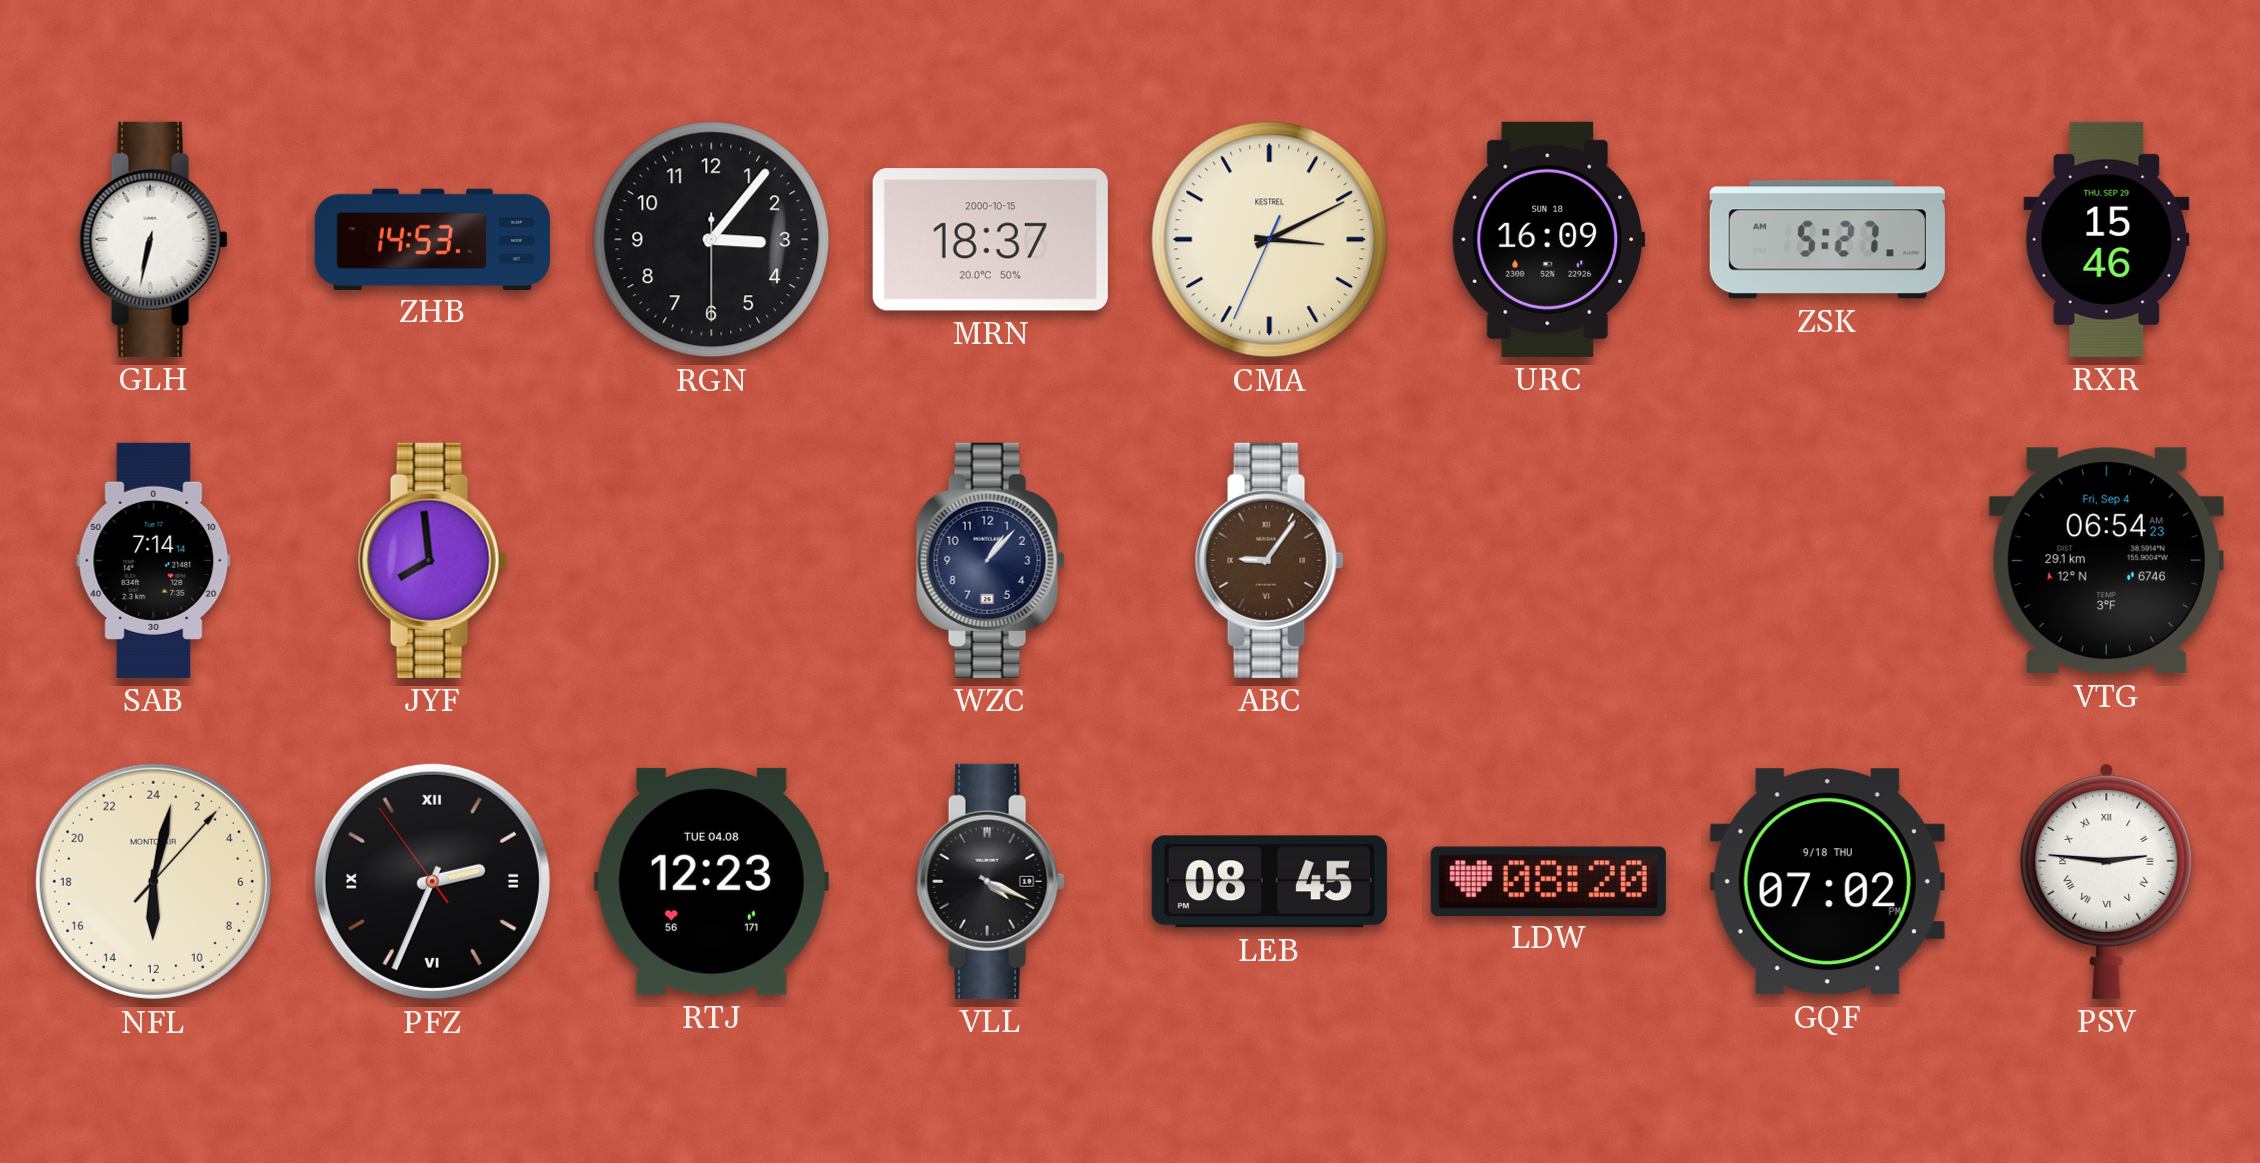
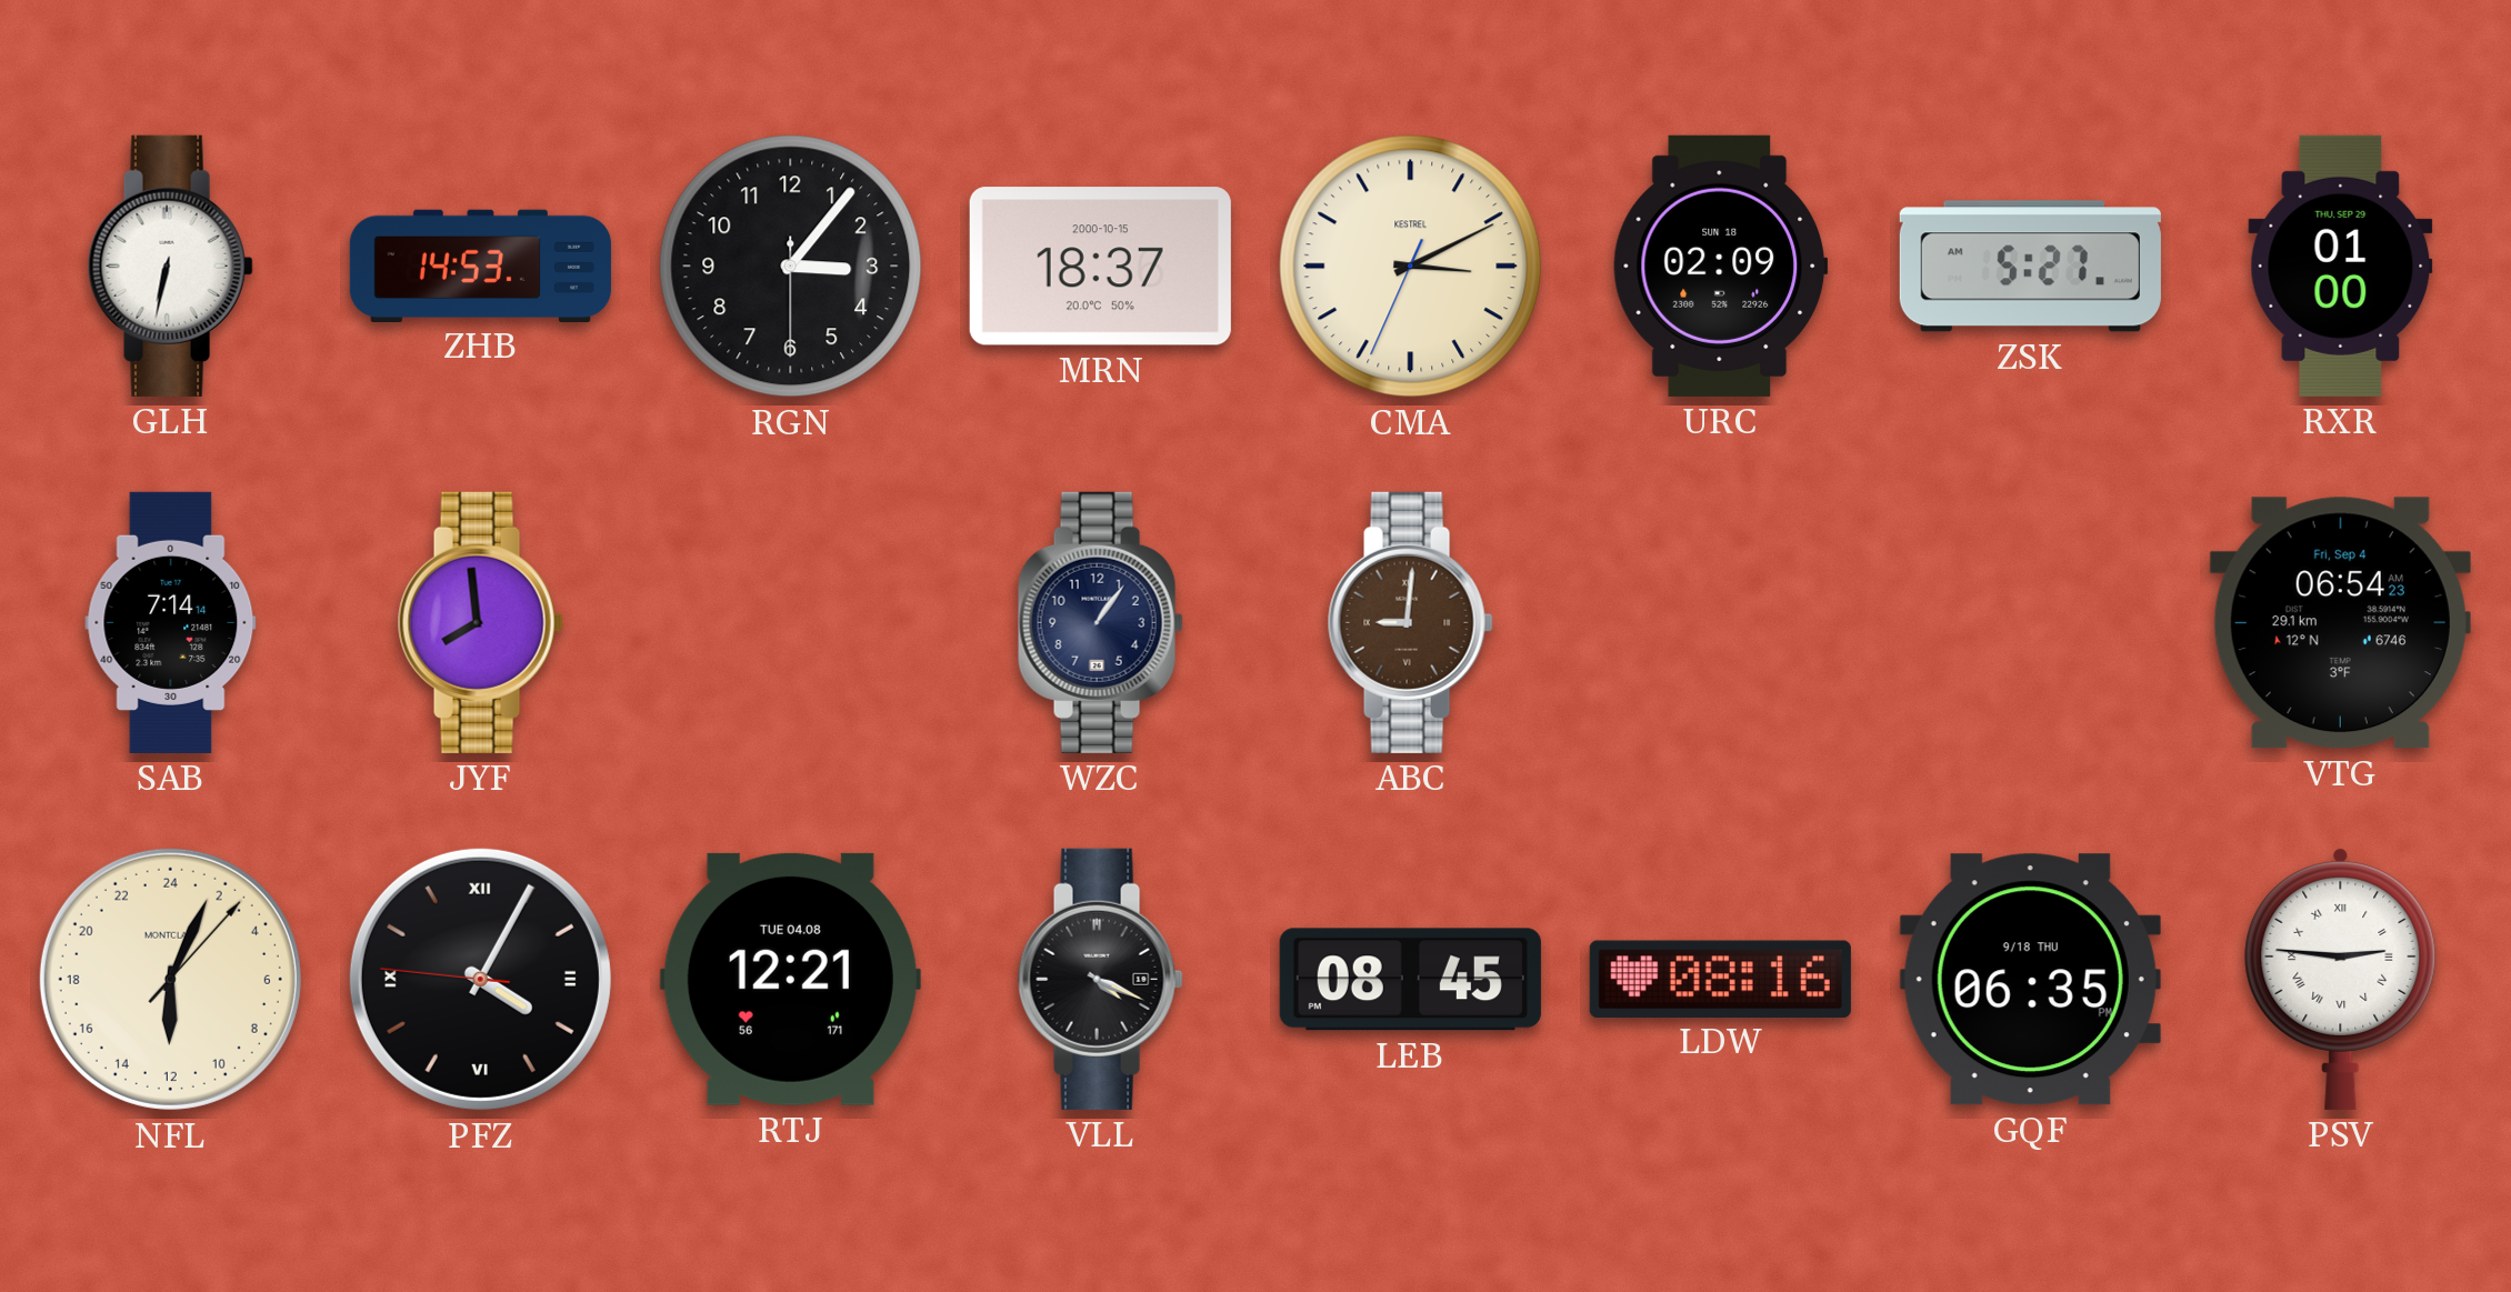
URC: 16:09 -> 02:09 (1721, 266)
RXR: 15:46 -> 01:00 (2341, 266)
WZC: 1:07 -> 1:06 (1100, 622)
ABC: 9:06 -> 9:01 (1410, 622)
NFL: 12:02 -> 12:04 (170, 979)
PFZ: 2:33 -> 4:04 (480, 979)
RTJ: 12:23 -> 12:21 (790, 979)
LDW: 08:20 -> 08:16 (1720, 979)
GQF: 07:02 -> 06:35 (2030, 980)
